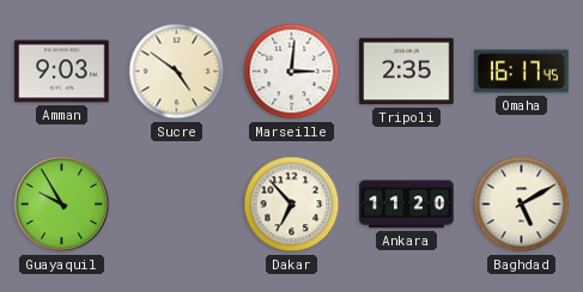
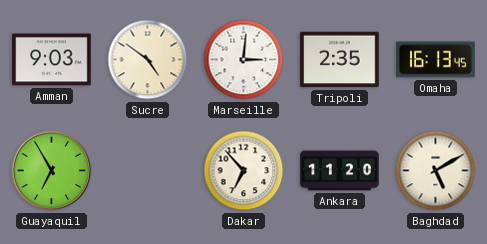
Omaha: 16:17 -> 16:13 (436, 60)
Guayaquil: 9:55 -> 6:55 (52, 171)
